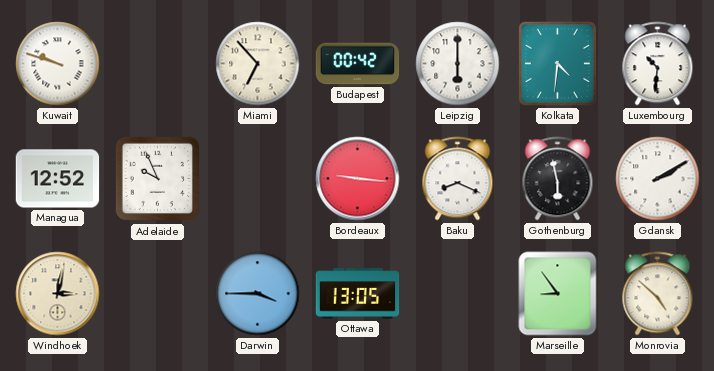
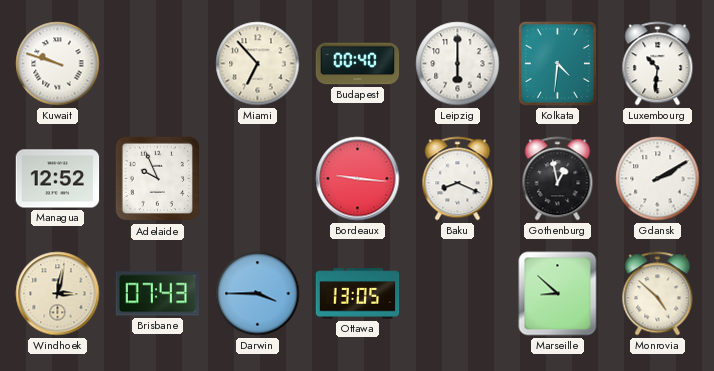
Budapest: 00:42 -> 00:40 (358, 64)
Gothenburg: 5:58 -> 12:58 (558, 179)
Brisbane: none -> 07:43 (158, 294)
Marseille: 8:54 -> 8:52 (558, 294)
